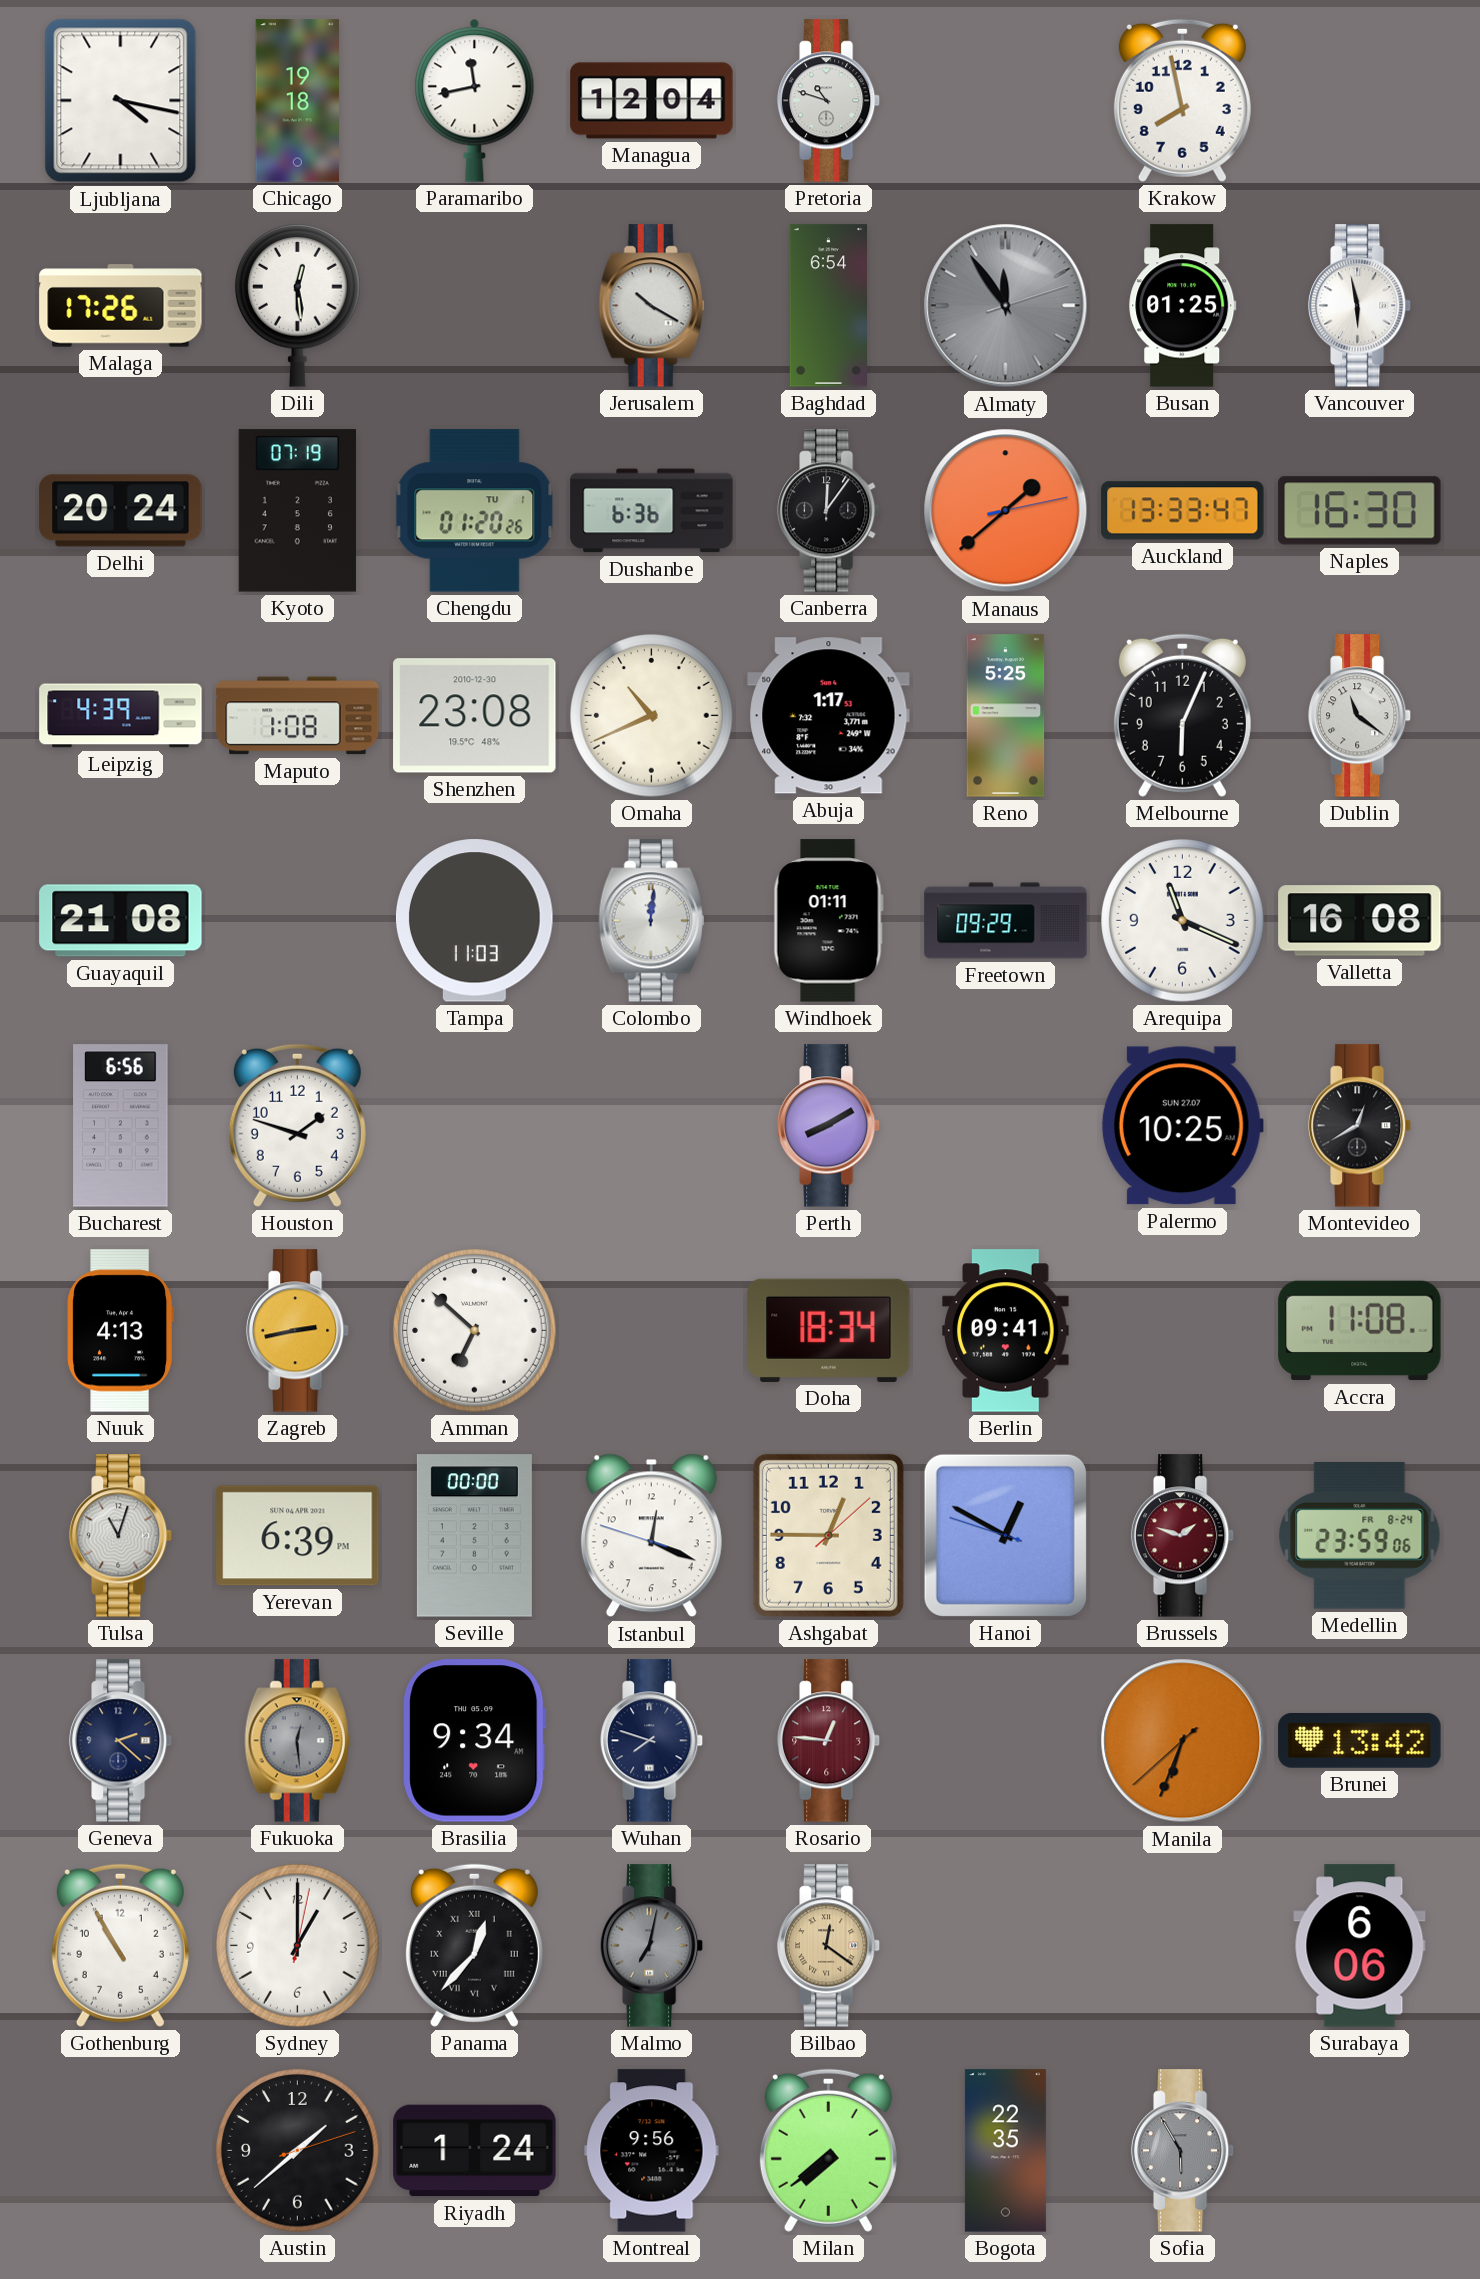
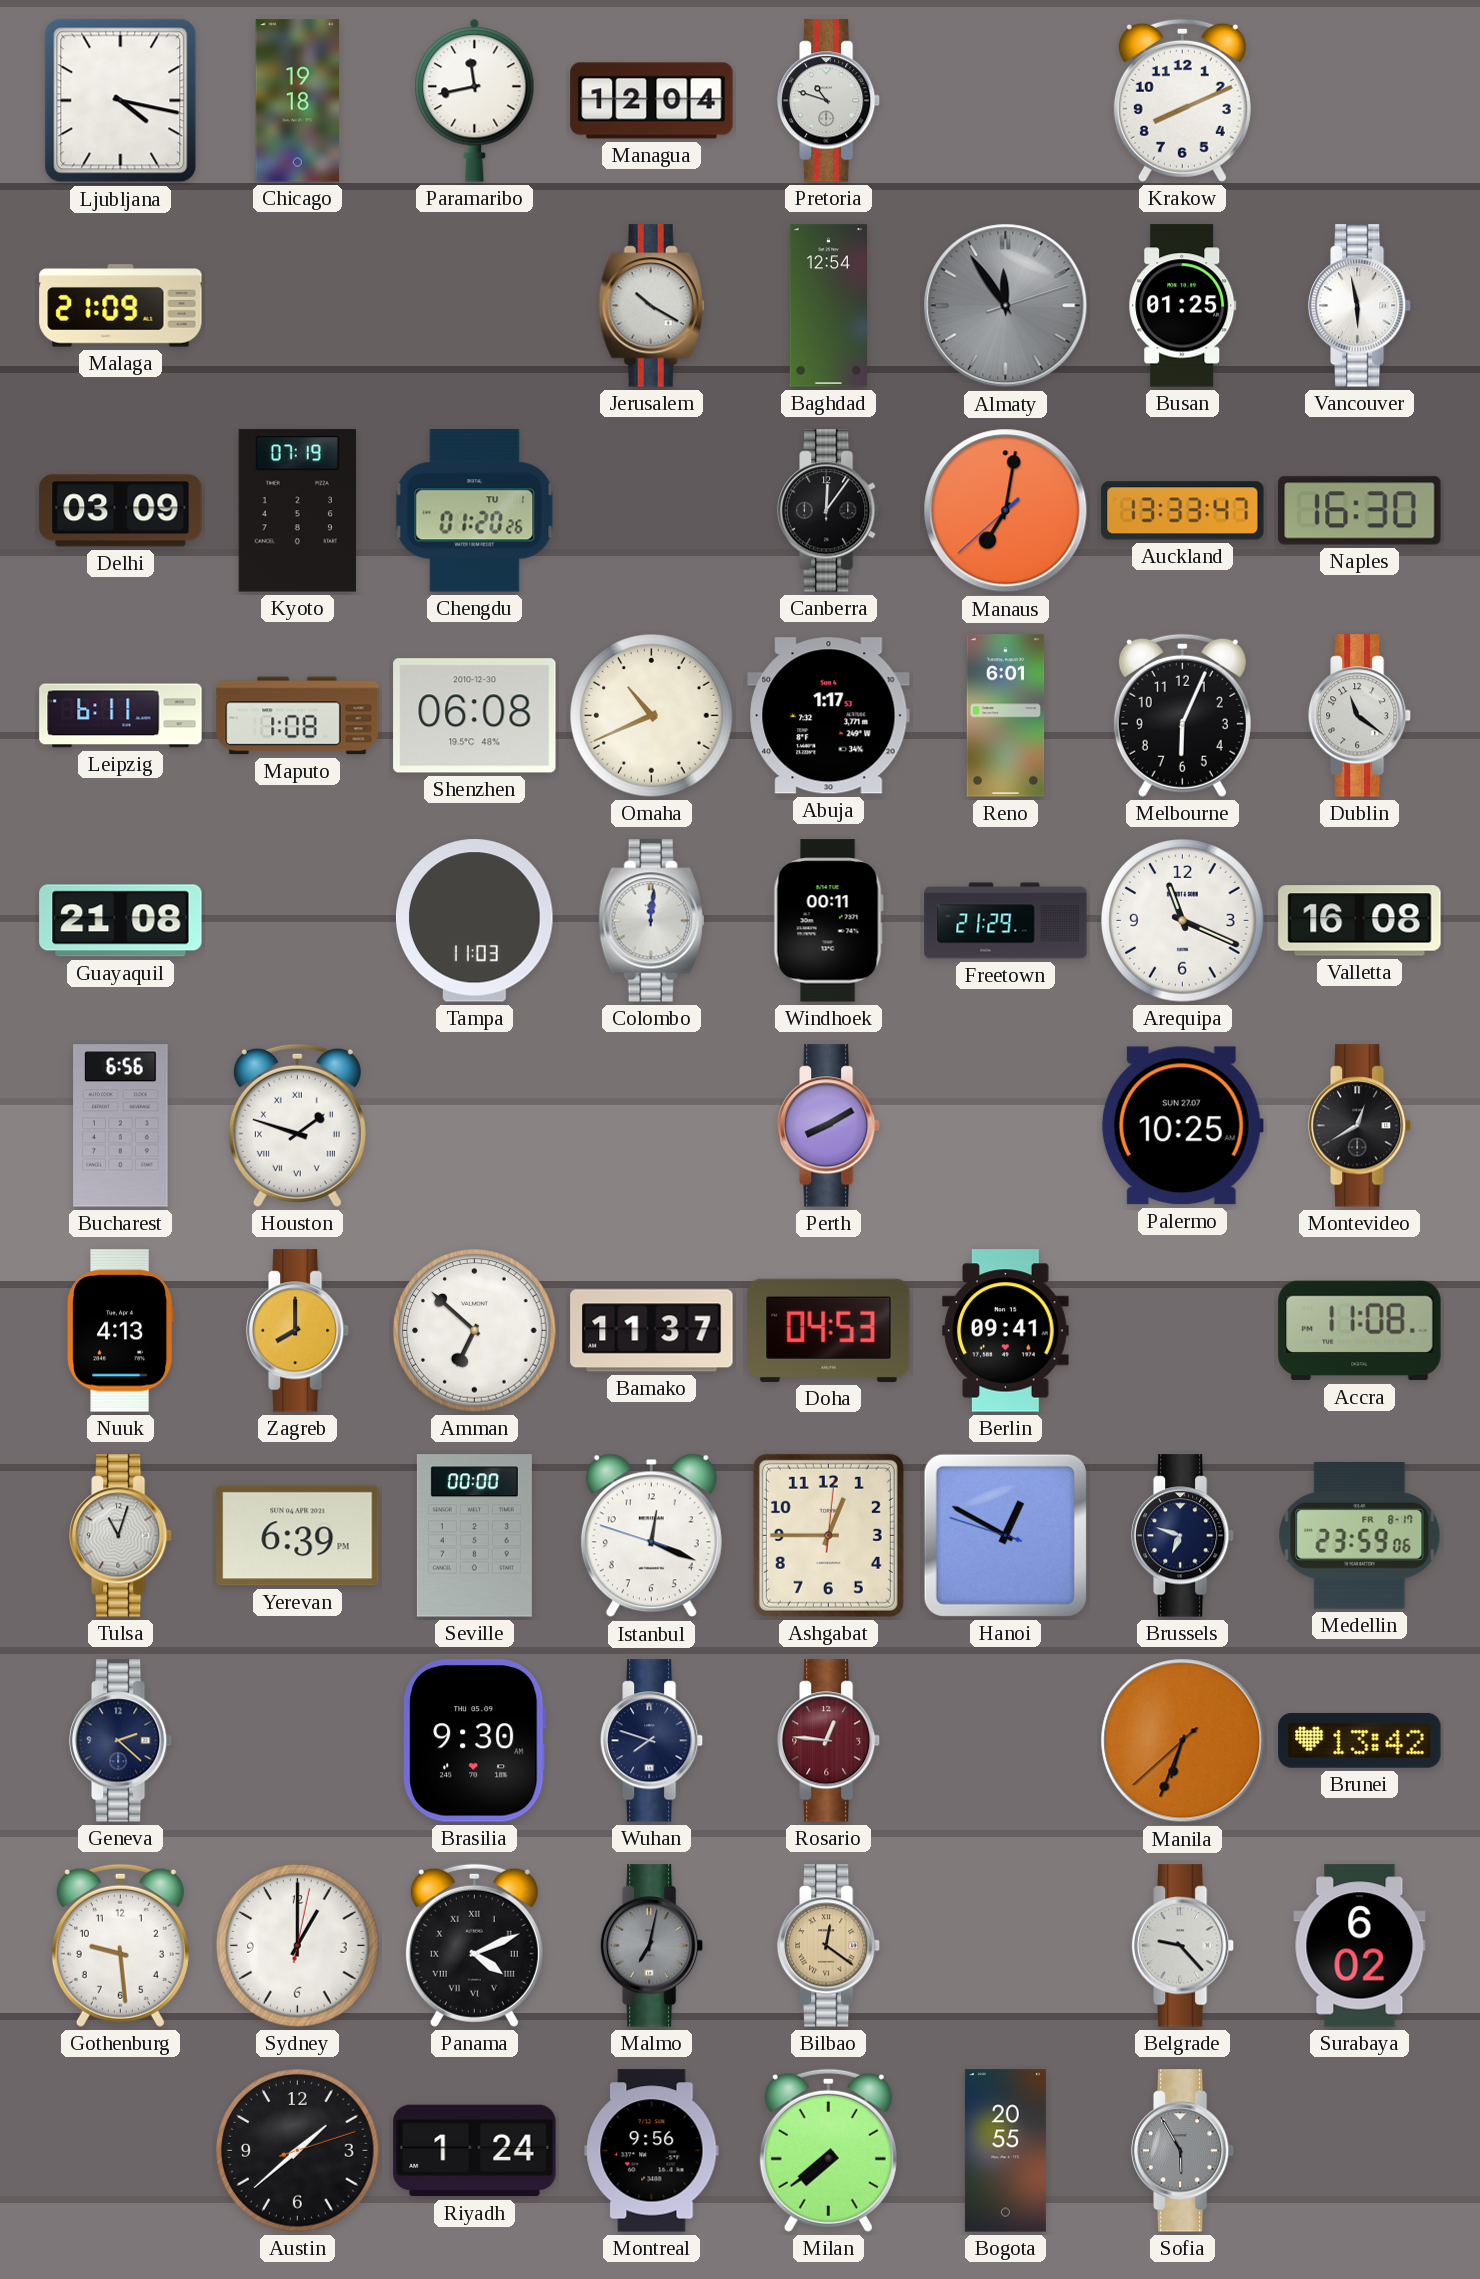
Krakow: 7:58 -> 8:11 (1182, 100)
Malaga: 17:26 -> 21:09 (121, 306)
Dili: 12:29 -> none (298, 305)
Baghdad: 6:54 -> 12:54 (828, 306)
Delhi: 20:24 -> 03:09 (121, 511)
Dushanbe: 6:36 -> none (652, 511)
Manaus: 1:38 -> 7:01 (1006, 511)
Leipzig: 4:39 -> 6:11 (121, 716)
Shenzhen: 23:08 -> 06:08 (475, 716)
Reno: 5:25 -> 6:01 (1006, 716)
Windhoek: 01:11 -> 00:11 (828, 921)
Freetown: 09:29 -> 21:29 (1006, 921)
Houston numerals: Arabic -> Roman (297, 1125)
Zagreb: 2:43 -> 8:00 (298, 1331)
Bamako: none -> 11:37 (652, 1331)
Doha: 18:34 -> 04:53 (829, 1330)
Ashgabat: 12:45:08 -> 12:45:01 (828, 1535)
Brussels: 1:48 -> 6:48 (1183, 1536)
Brussels dial: burgundy -> navy (1183, 1536)
Medellin date: FR 8-24 -> FR 8-17 (1360, 1536)
Fukuoka: 12:29 -> none (298, 1741)
Brasilia: 9:34 -> 9:30 (475, 1741)
Gothenburg: 10:55 -> 9:29 (120, 1945)
Panama: 12:37 -> 4:11 (474, 1945)
Belgrade: none -> 9:23 (1183, 1946)
Surabaya: 6:06 -> 6:02 (1360, 1946)
Bogota: 22:35 -> 20:55 (1005, 2151)
